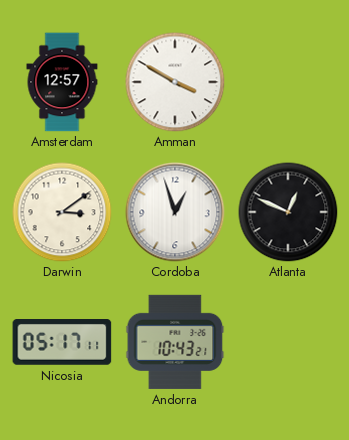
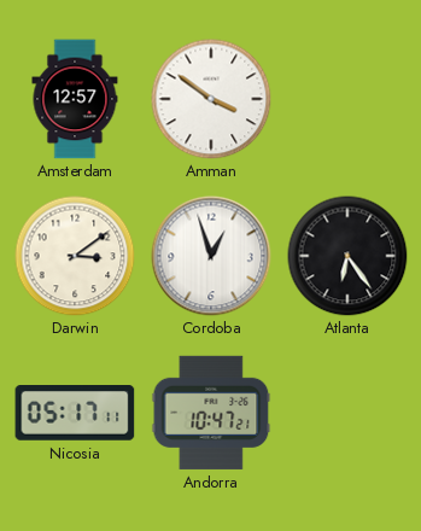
Amman: 3:50 -> 3:51 (211, 99)
Atlanta: 12:49 -> 6:24 (347, 256)
Andorra: 10:43 -> 10:47 (211, 413)
